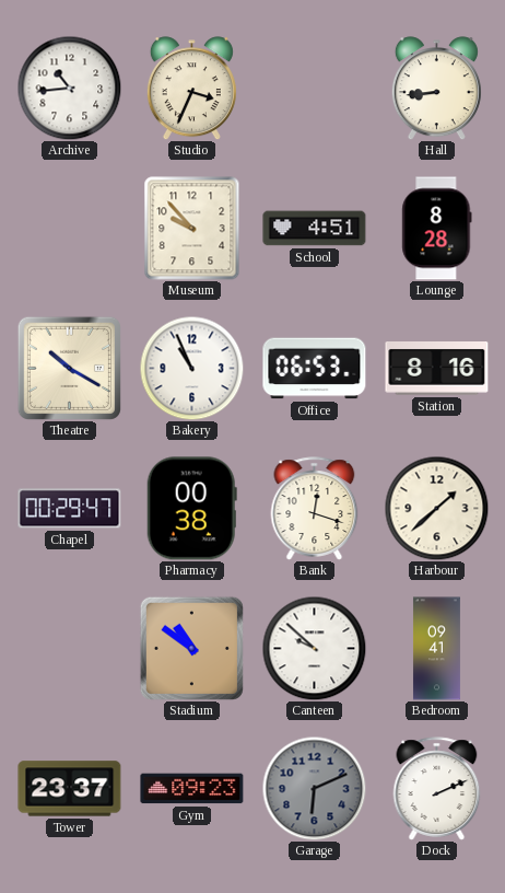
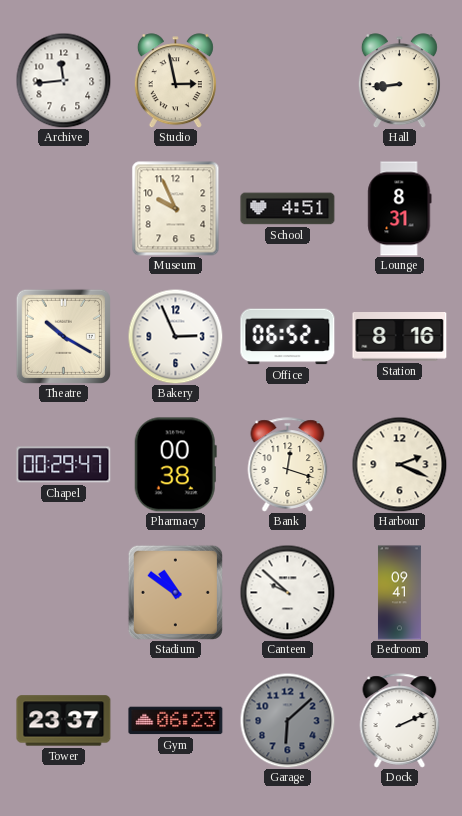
Archive: 10:44 -> 11:44 (63, 80)
Studio: 3:34 -> 2:58 (175, 81)
Museum: 9:53 -> 9:56 (176, 209)
Lounge: 8:28 -> 8:31 (400, 209)
Bakery: 10:56 -> 2:56 (175, 336)
Office: 06:53 -> 06:52 (288, 337)
Harbour: 1:38 -> 2:19 (399, 464)
Gym: 09:23 -> 06:23 (176, 721)
Garage: 6:11 -> 6:08 (287, 720)
